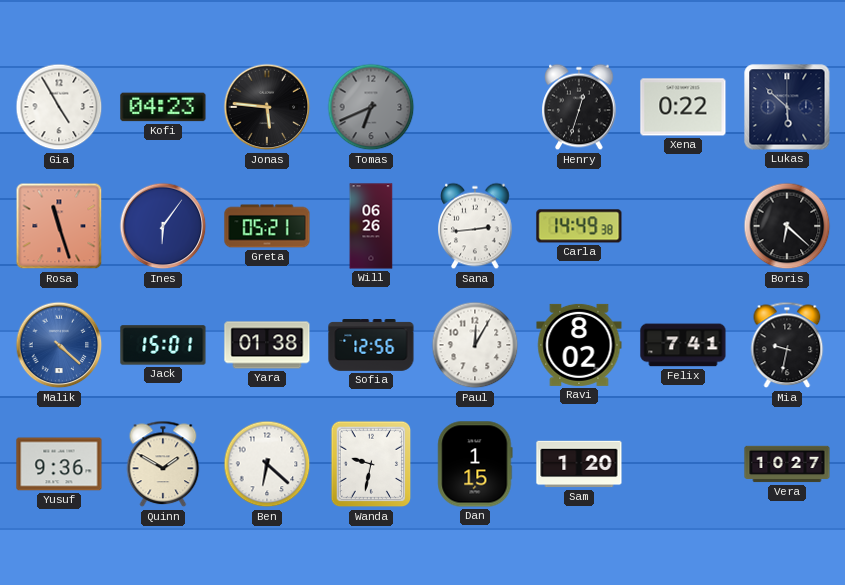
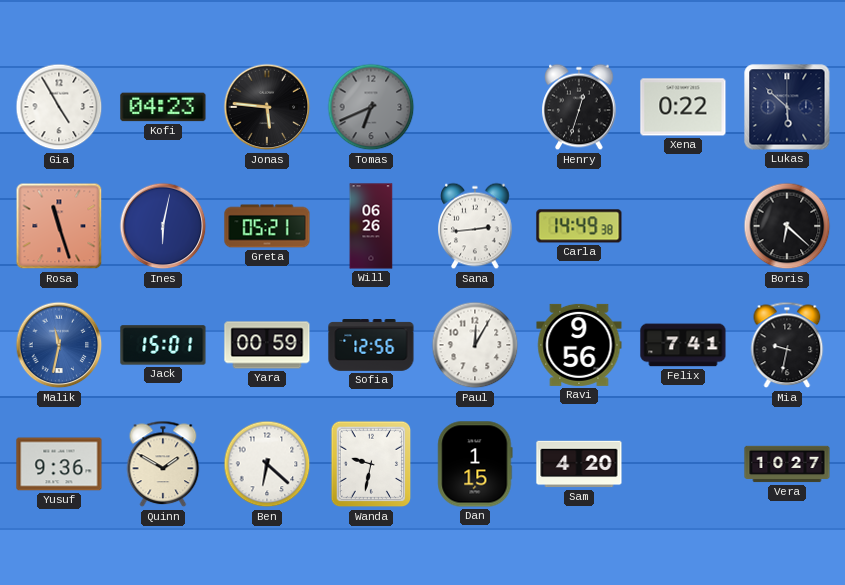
Ines: 6:06 -> 6:02 (163, 226)
Malik: 4:22 -> 11:32 (59, 345)
Yara: 01:38 -> 00:59 (267, 345)
Ravi: 8:02 -> 9:56 (579, 345)
Sam: 1:20 -> 4:20 (579, 464)
